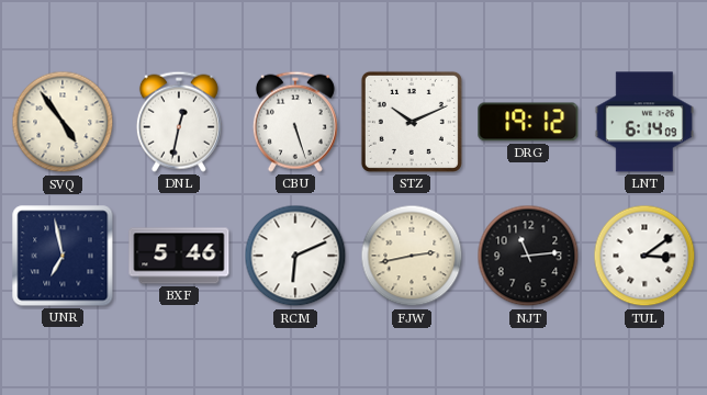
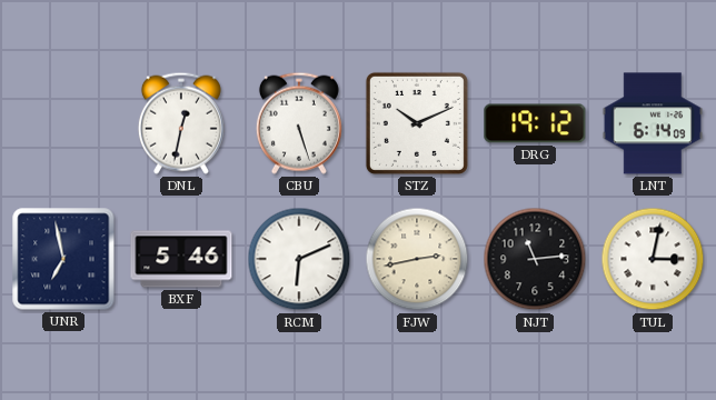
SVQ: 4:54 -> none (63, 122)
TUL: 3:09 -> 3:02 (653, 259)
